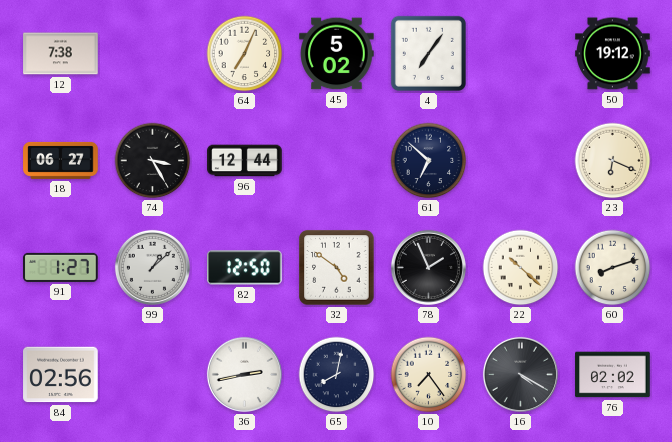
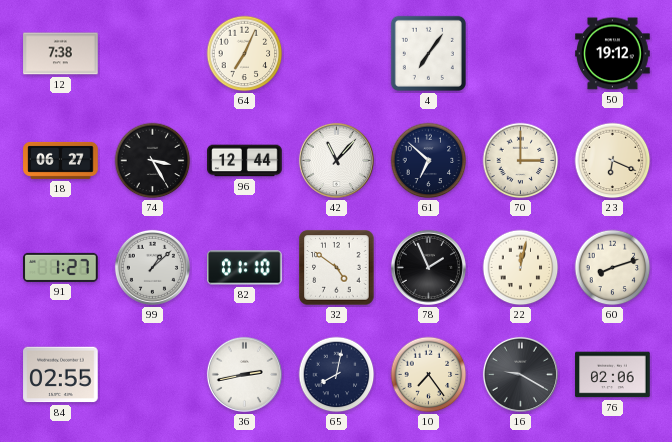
45: 5:02 -> none (337, 54)
42: none -> 11:07 (336, 160)
70: none -> 3:00 (521, 161)
82: 12:50 -> 01:10 (245, 268)
22: 10:22 -> 12:02 (521, 268)
84: 02:56 -> 02:55 (61, 375)
16: 4:20 -> 9:20 (520, 374)
76: 02:02 -> 02:06 (613, 375)
